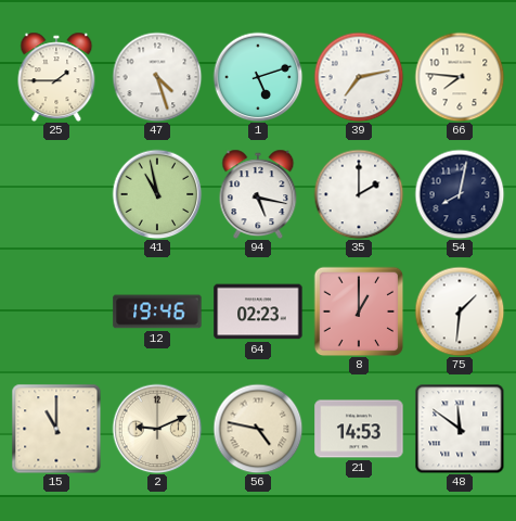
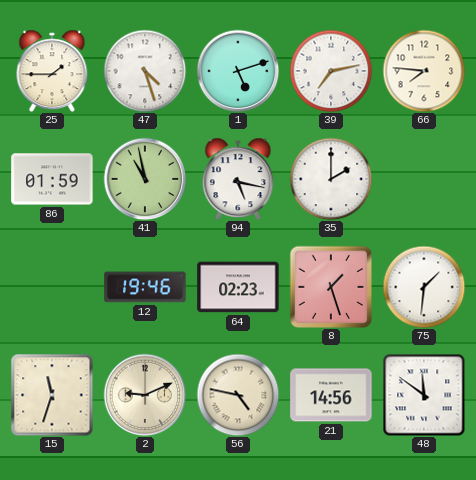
86: none -> 01:59 (52, 179)
54: 8:02 -> none (460, 194)
8: 1:00 -> 1:27 (331, 287)
15: 11:00 -> 11:33 (52, 395)
21: 14:53 -> 14:56 (331, 395)
